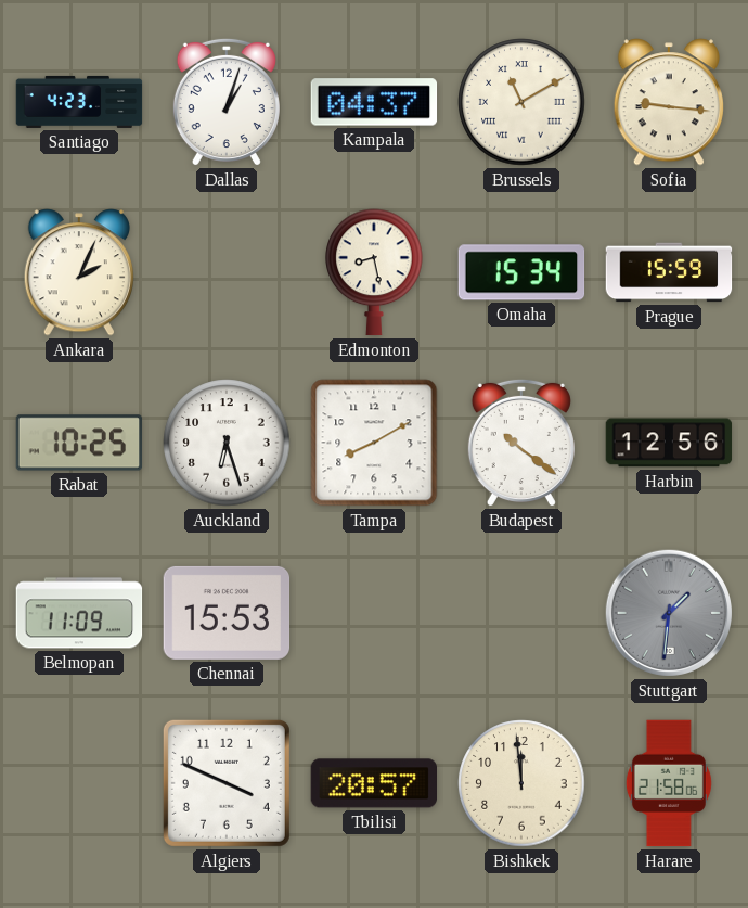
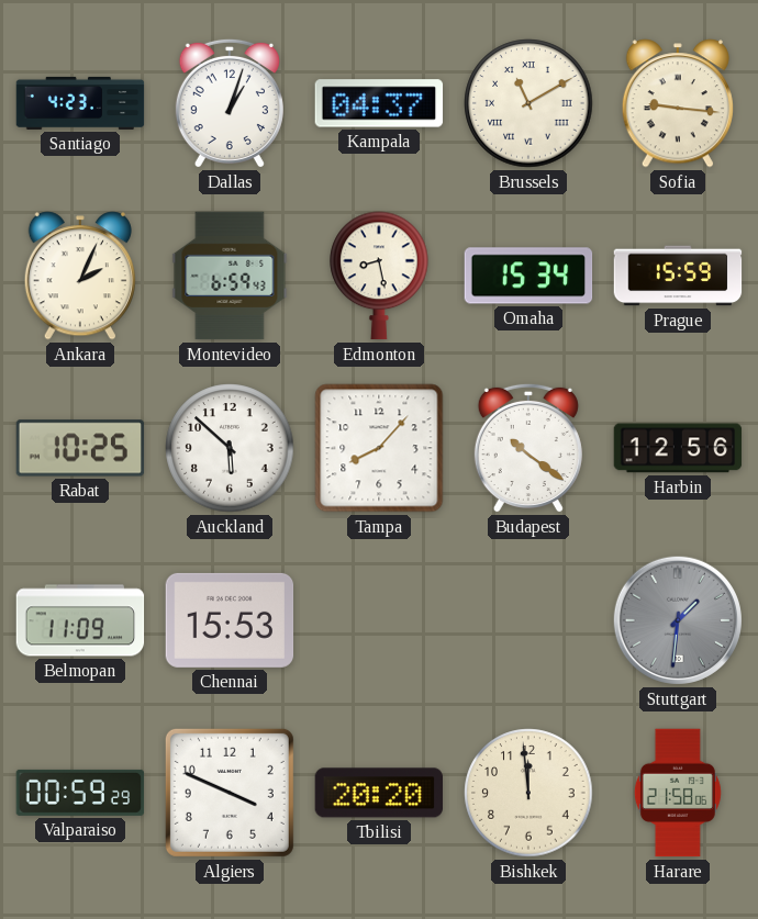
Montevideo: none -> 6:59 (230, 276)
Auckland: 6:27 -> 5:52 (230, 448)
Tampa: 8:10 -> 8:07 (379, 448)
Valparaiso: none -> 00:59 (80, 793)
Tbilisi: 20:57 -> 20:20 (379, 793)
